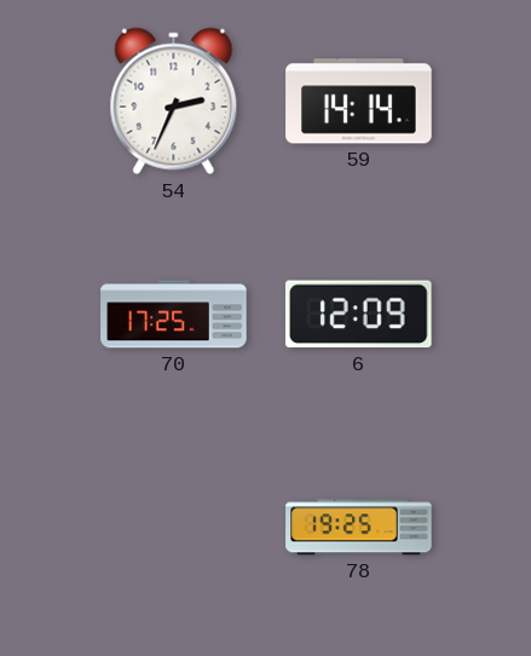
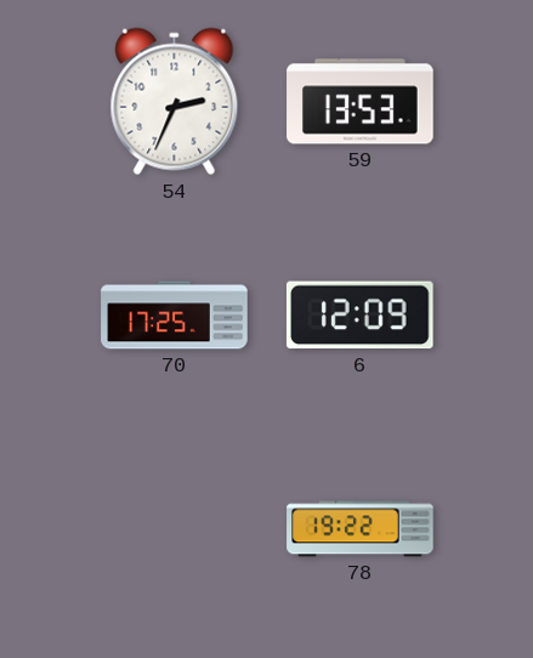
59: 14:14 -> 13:53 (361, 102)
78: 19:25 -> 19:22 (361, 529)
